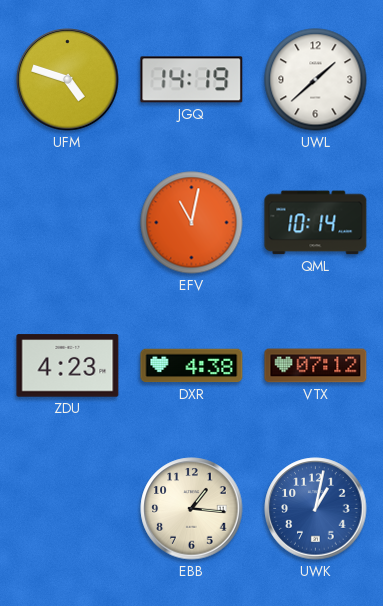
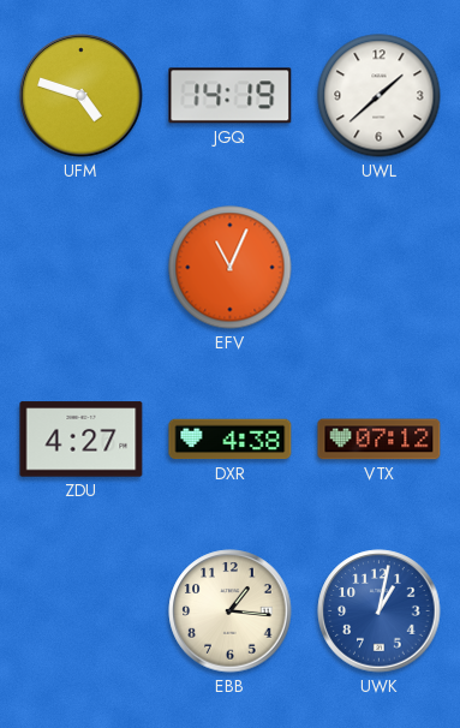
EFV: 11:02 -> 11:04 (231, 268)
QML: 10:14 -> none (316, 223)
ZDU: 4:23 -> 4:27 (82, 440)
